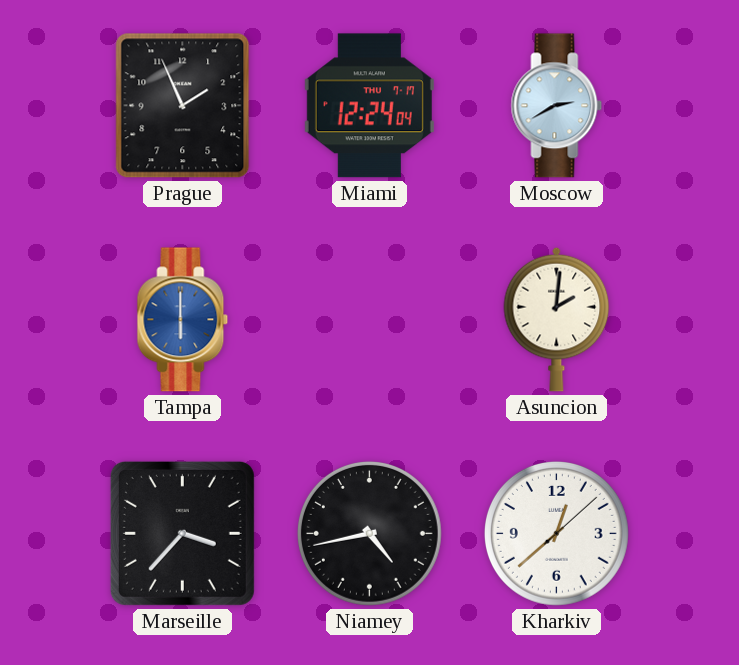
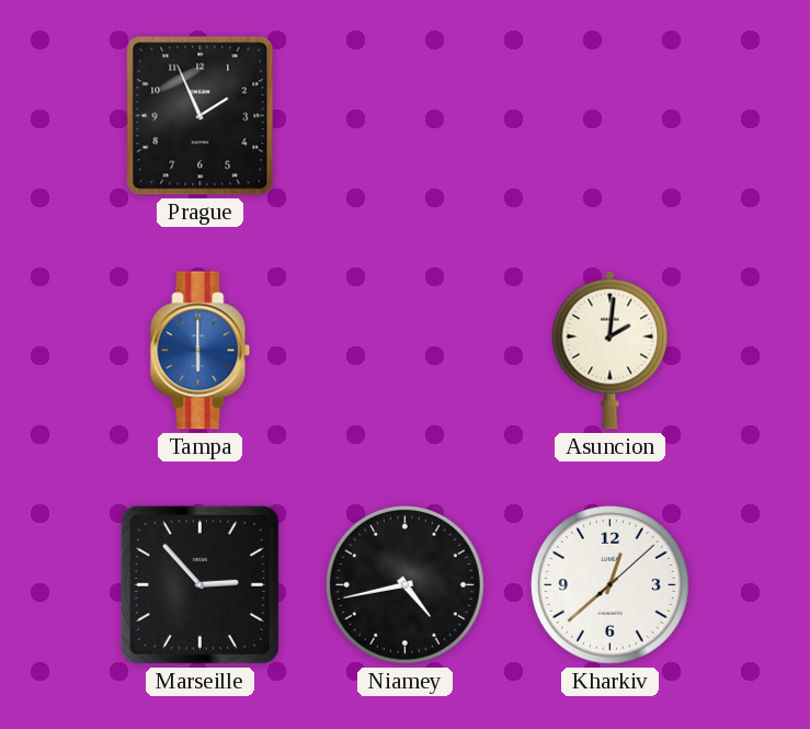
Miami: 12:24 -> none (369, 106)
Moscow: 2:40 -> none (557, 106)
Marseille: 3:37 -> 2:53 (199, 584)
